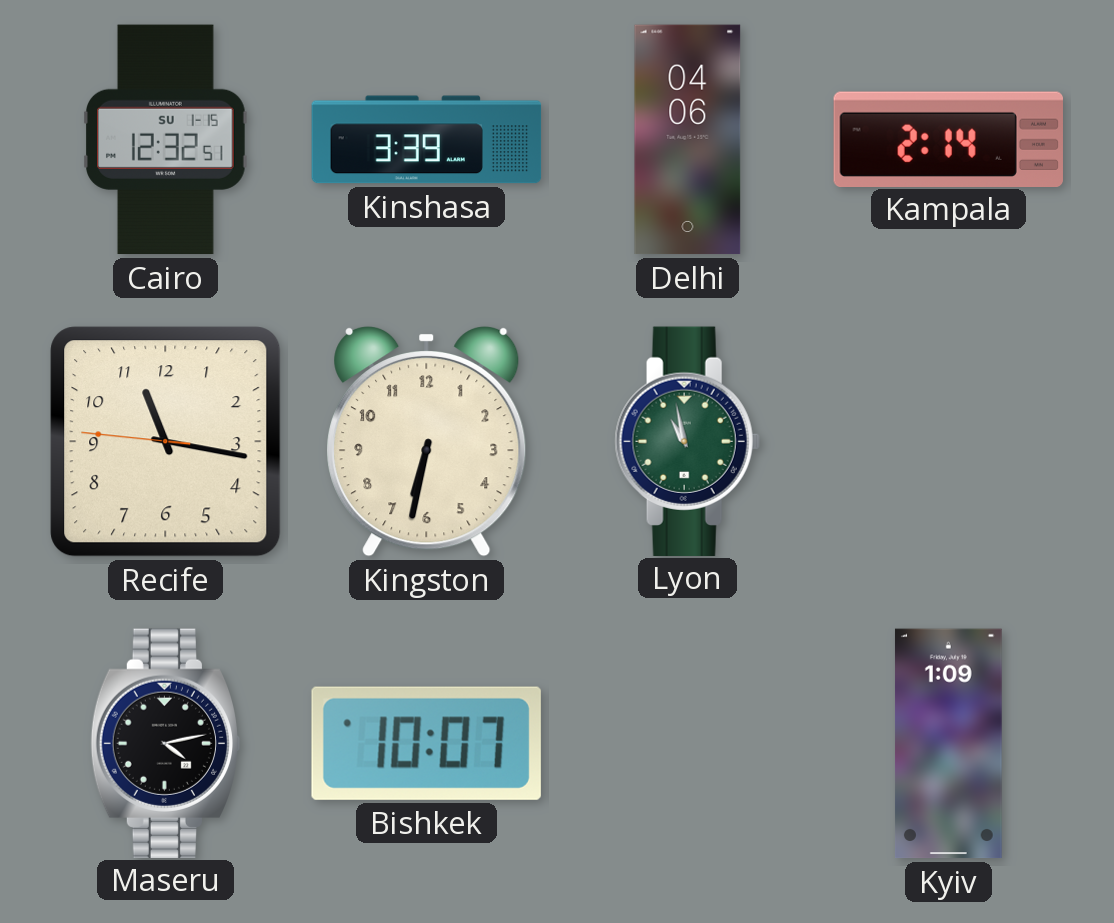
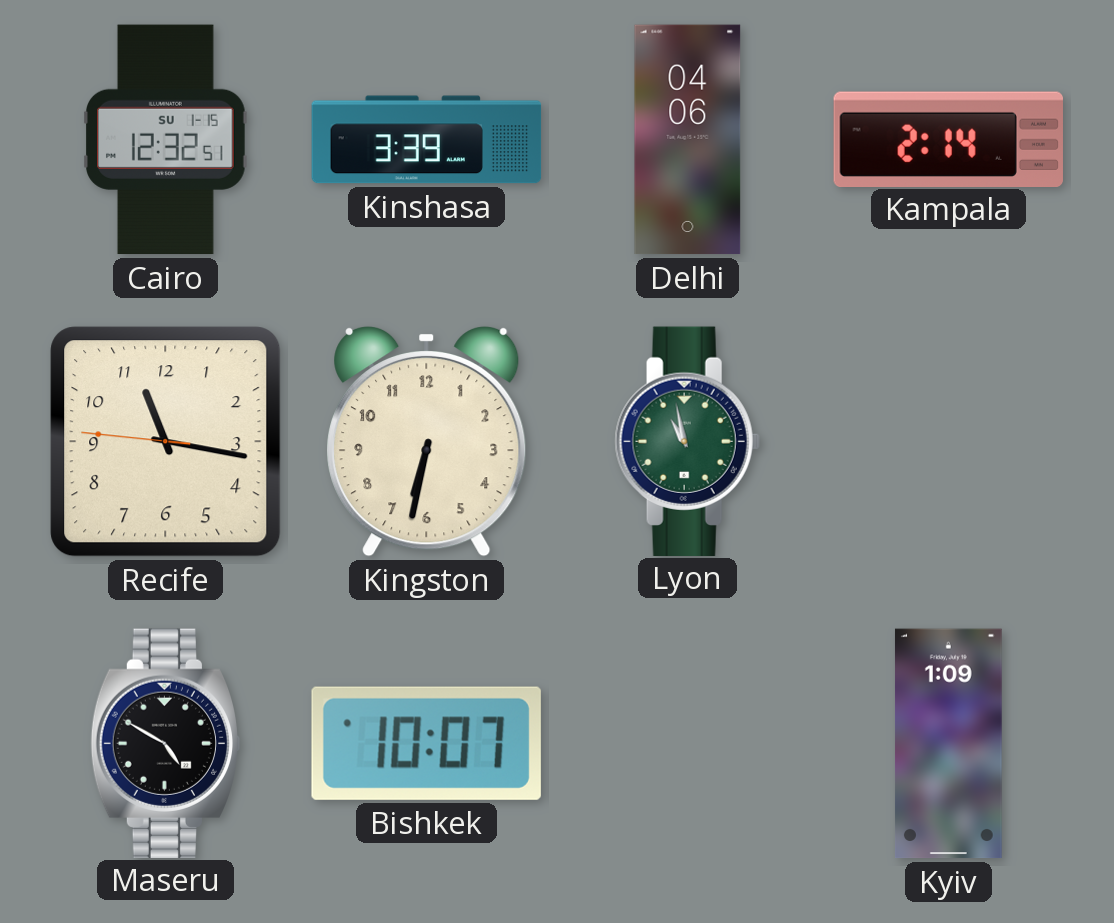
Maseru: 4:13 -> 4:50 (166, 743)
